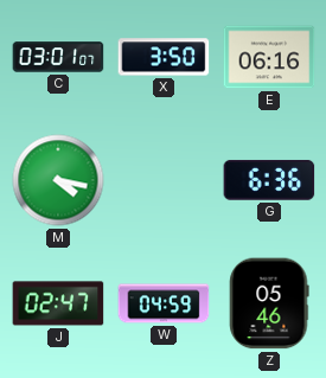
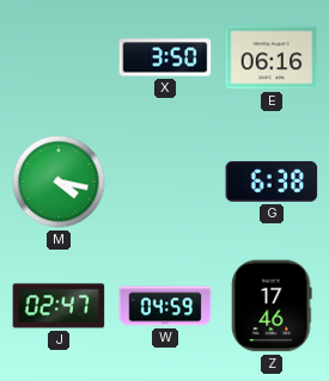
C: 03:01 -> none (58, 57)
G: 6:36 -> 6:38 (272, 182)
Z: 05:46 -> 17:46 (272, 306)
